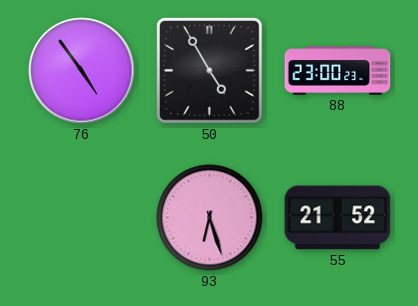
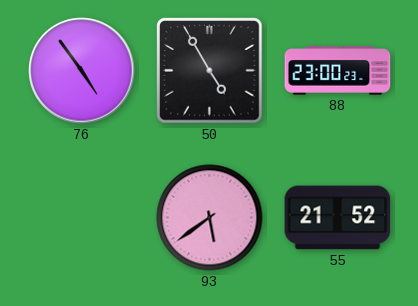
93: 6:27 -> 5:39 (210, 218)
